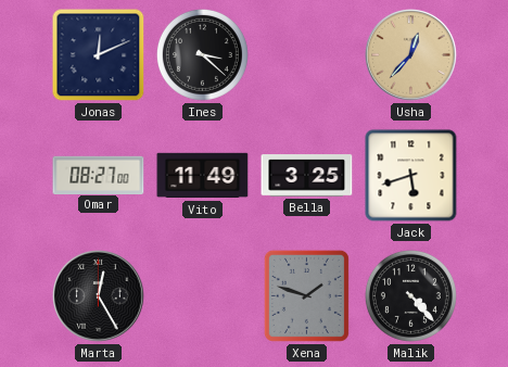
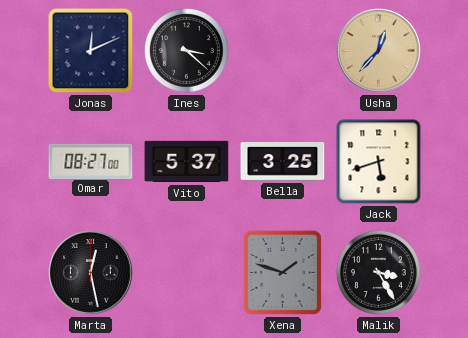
Vito: 11:49 -> 5:37 (187, 162)
Marta: 12:25 -> 12:28 (91, 273)
Malik: 4:23 -> 3:25 (378, 272)
